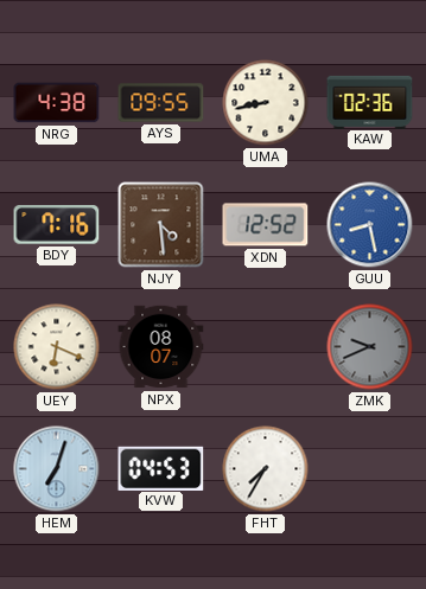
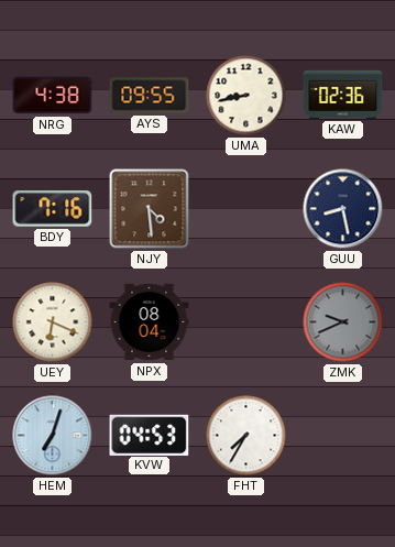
XDN: 12:52 -> none (266, 225)
GUU dial: blue -> navy (343, 209)
NPX: 08:07 -> 08:04 (150, 322)
